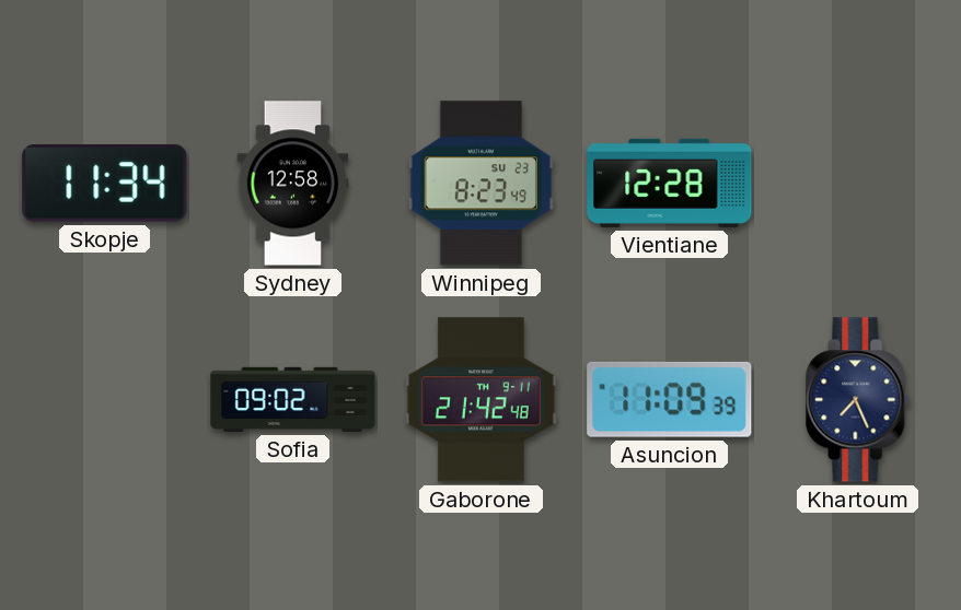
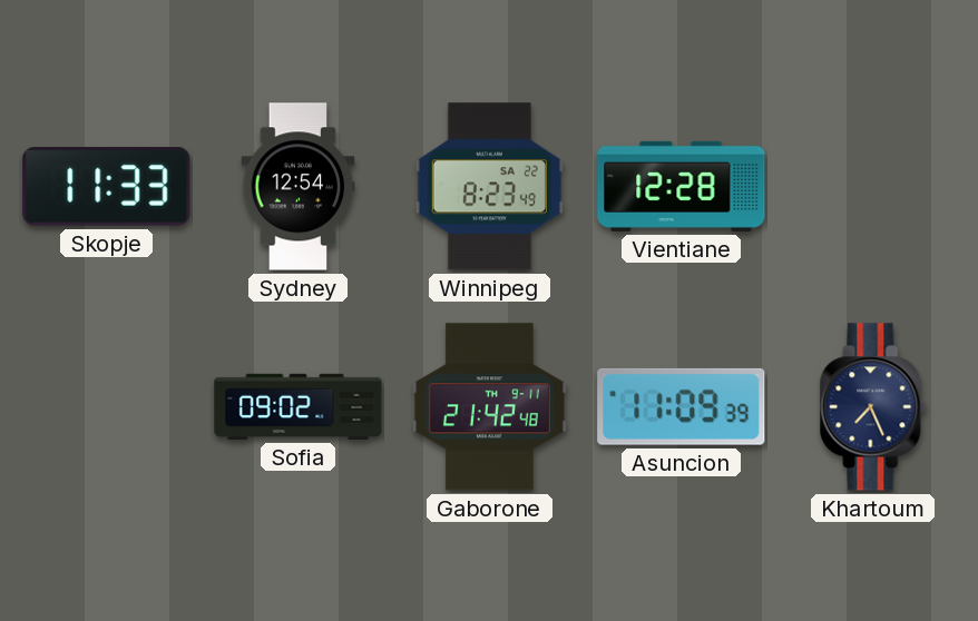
Skopje: 11:34 -> 11:33 (107, 187)
Sydney: 12:58 -> 12:54 (299, 187)
Winnipeg date: SU 23 -> SA 22 (489, 187)
